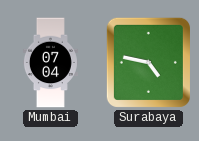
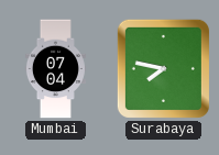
Surabaya: 4:47 -> 7:47 (163, 68)
